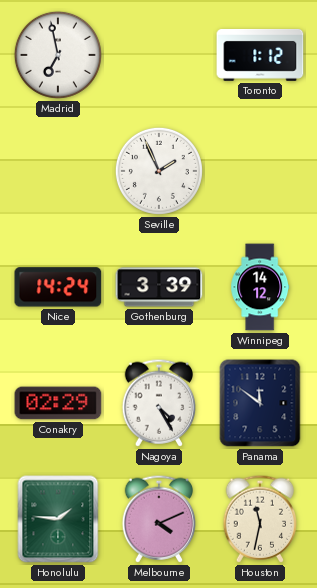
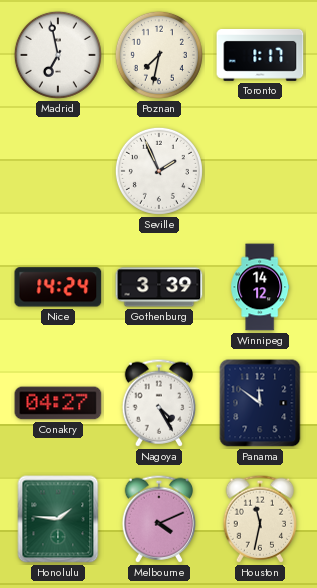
Poznan: none -> 7:32 (159, 55)
Toronto: 1:12 -> 1:17 (260, 55)
Conakry: 02:29 -> 04:27 (58, 403)
